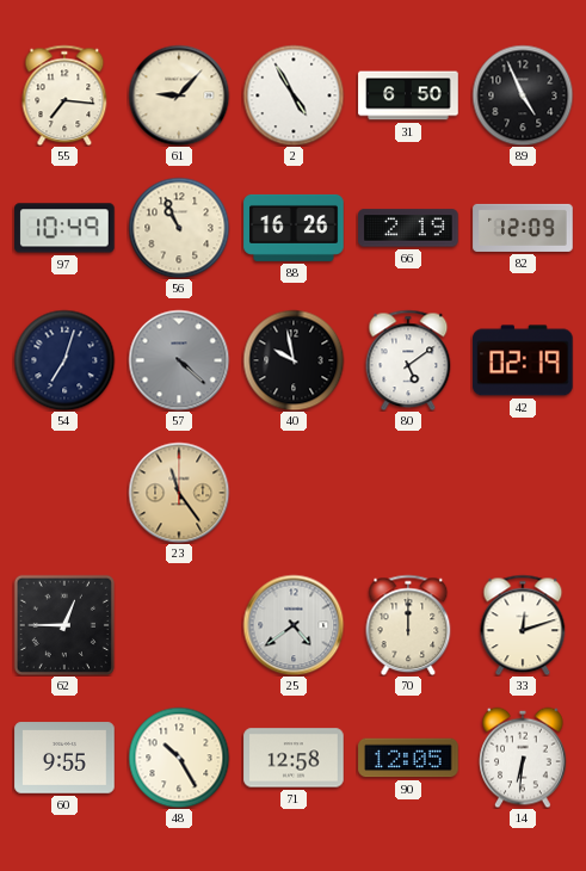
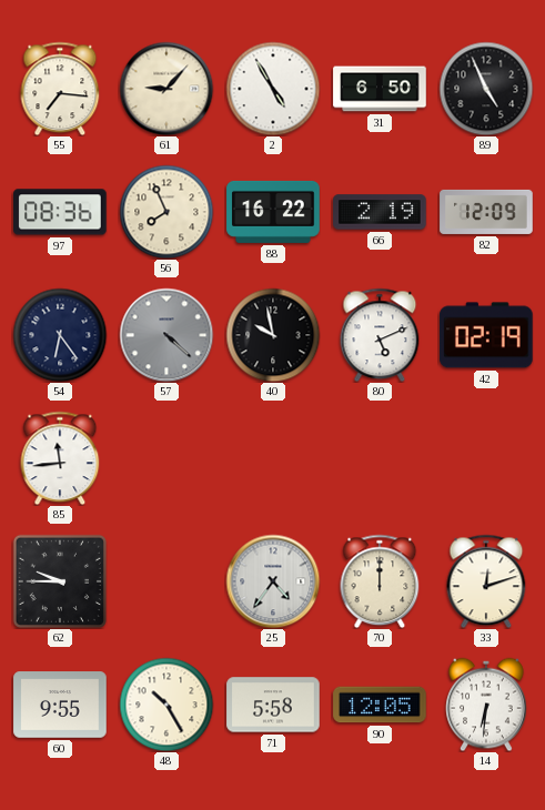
97: 10:49 -> 08:36 (60, 212)
56: 10:56 -> 7:56 (166, 212)
88: 16:26 -> 16:22 (273, 212)
54: 7:03 -> 6:24 (60, 335)
80: 5:09 -> 5:11 (380, 335)
85: none -> 11:44 (60, 458)
23: 11:24 -> none (179, 493)
62: 12:45 -> 9:45 (60, 581)
25: 4:39 -> 4:36 (273, 581)
71: 12:58 -> 5:58 (273, 705)
